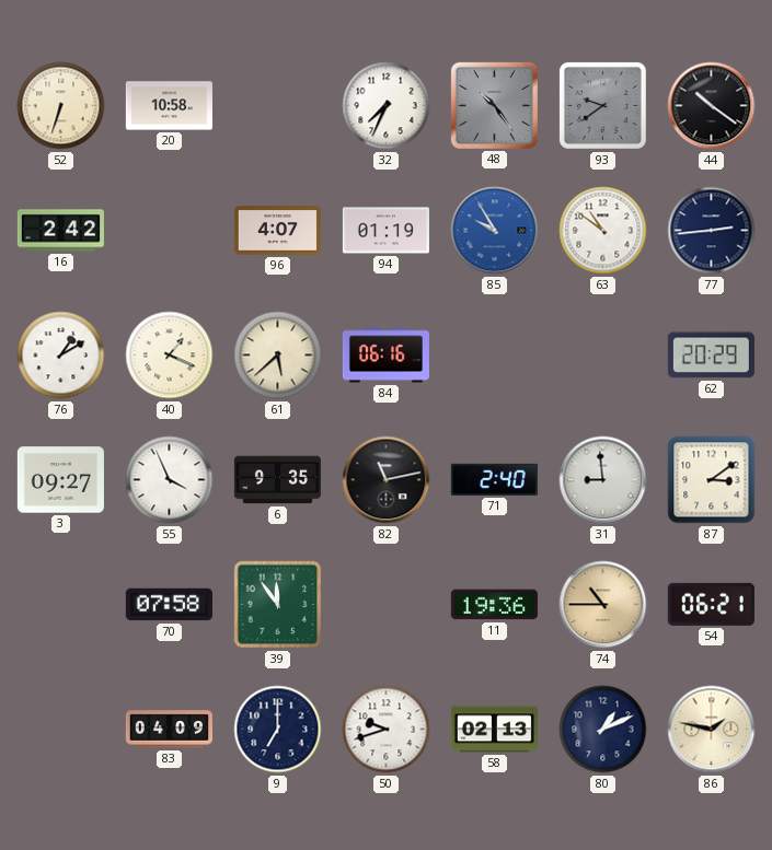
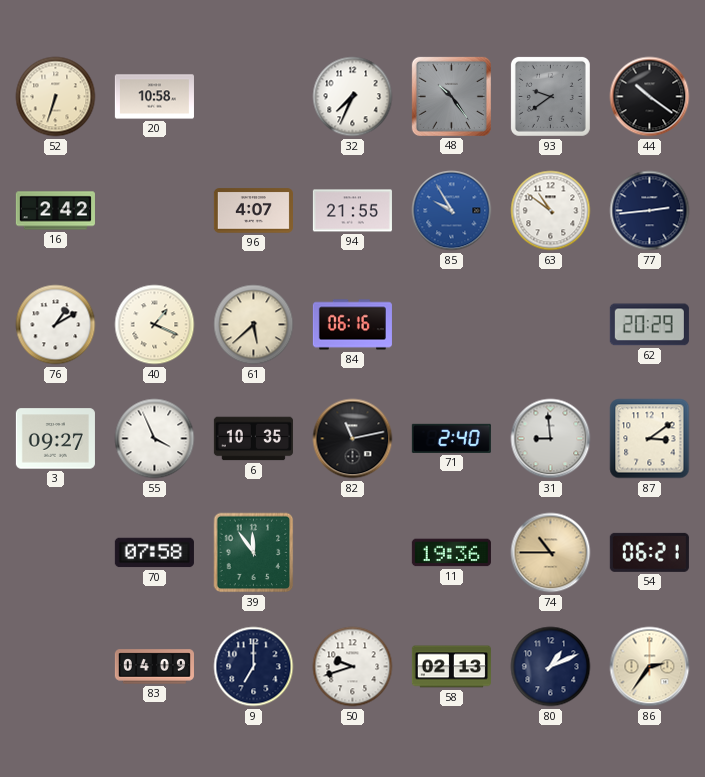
94: 01:19 -> 21:55 (352, 211)
6: 9:35 -> 10:35 (253, 439)
86: 1:47 -> 2:36 (650, 667)
